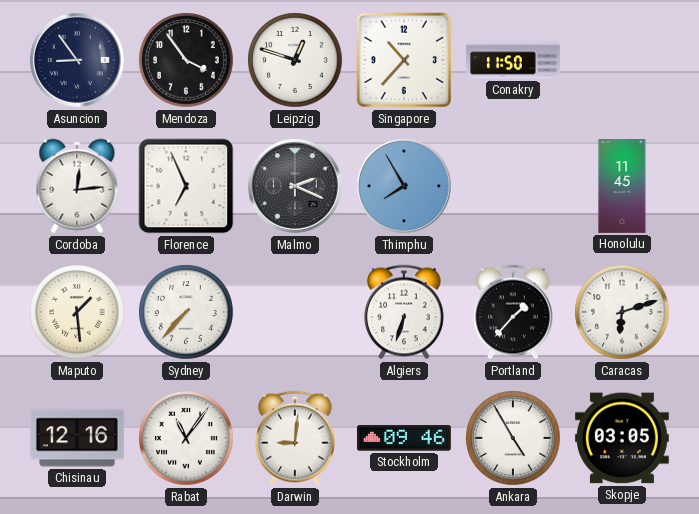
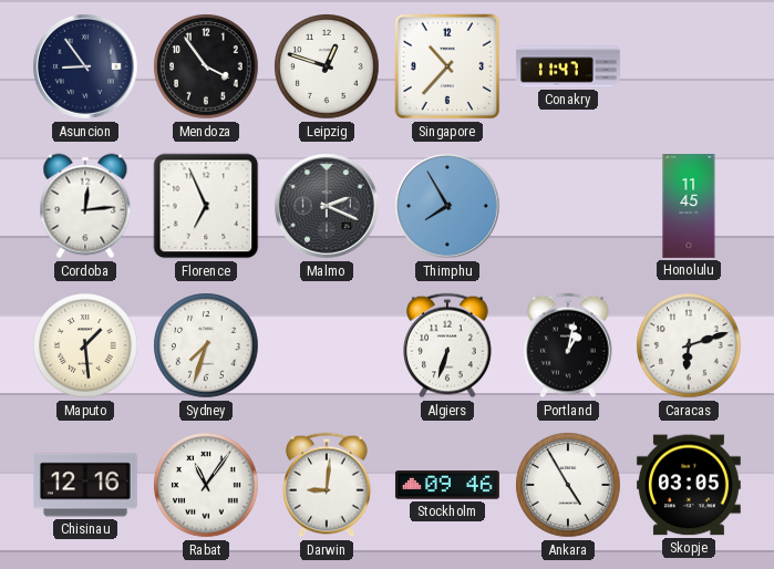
Conakry: 11:50 -> 11:47 (568, 66)
Sydney: 7:37 -> 7:33 (206, 345)
Portland: 1:37 -> 1:02 (568, 345)
